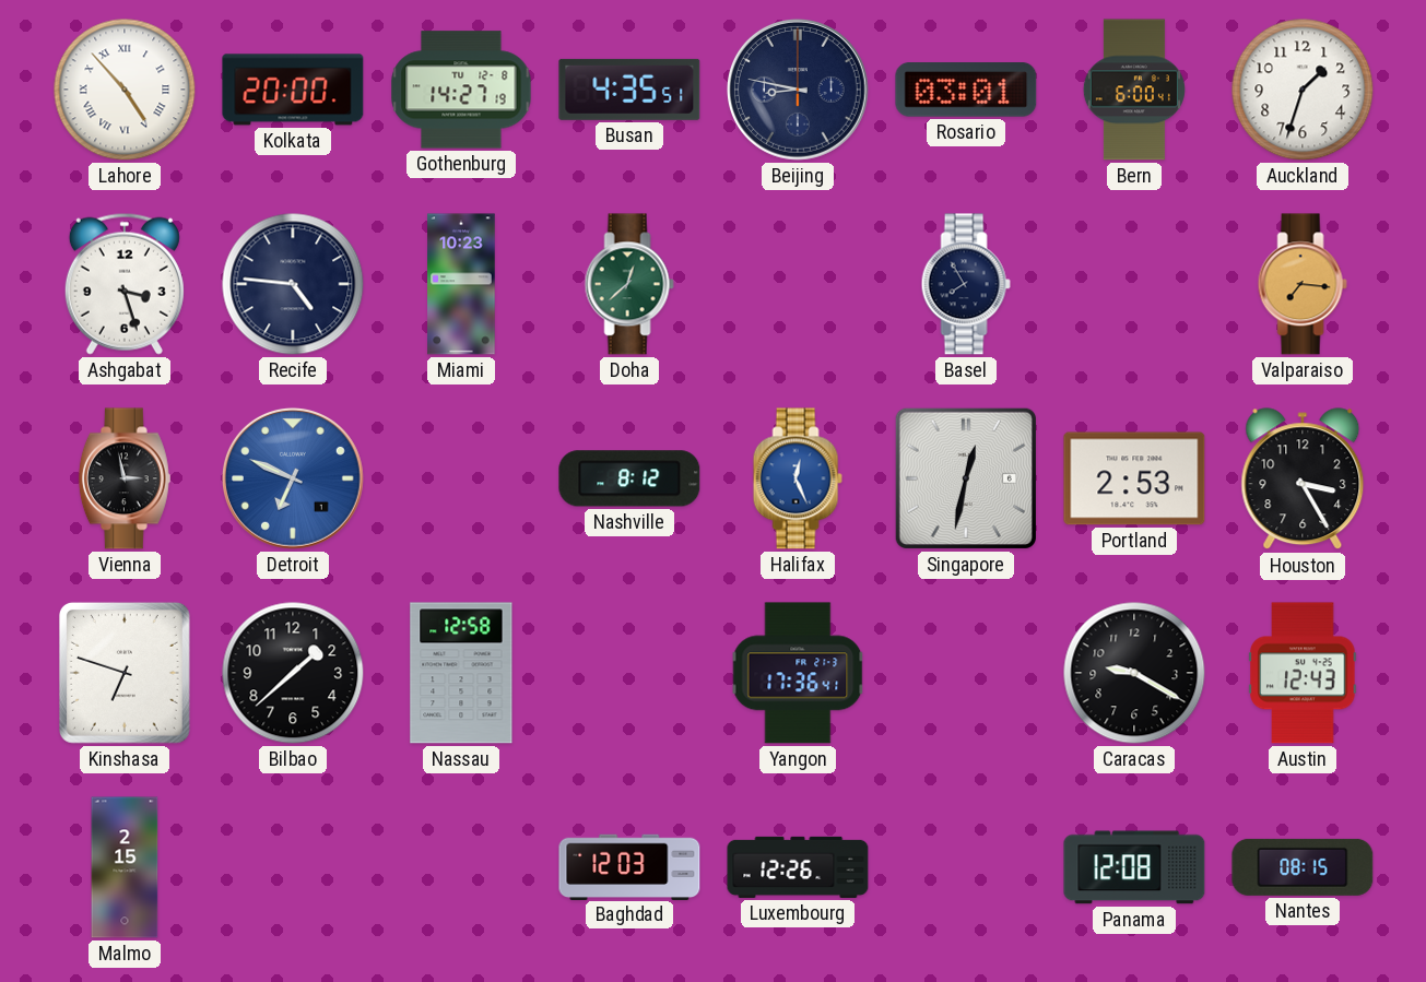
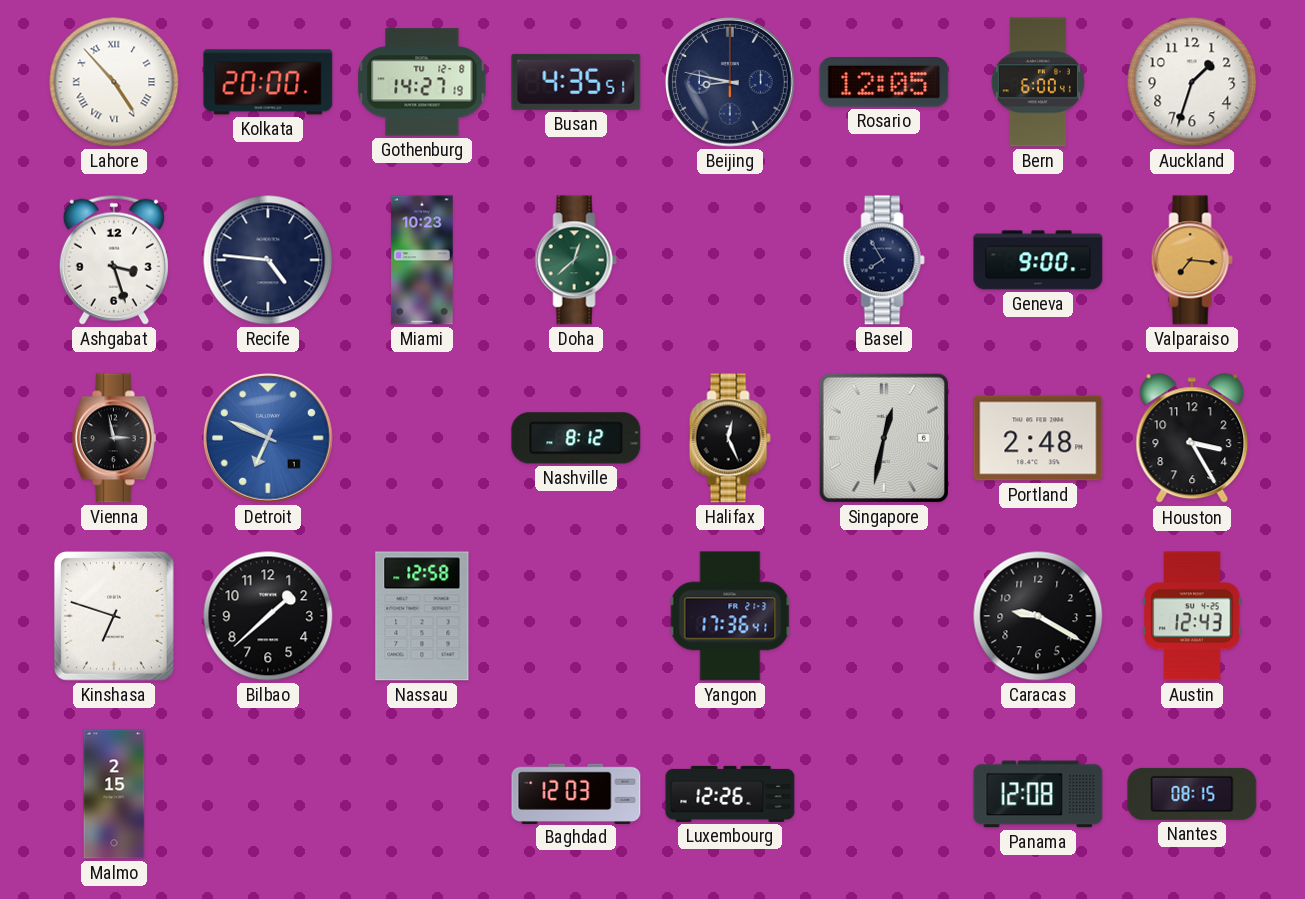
Rosario: 03:01 -> 12:05 (884, 83)
Geneva: none -> 9:00 (1038, 260)
Halifax dial: blue -> black (730, 438)
Portland: 2:53 -> 2:48 (1038, 438)
